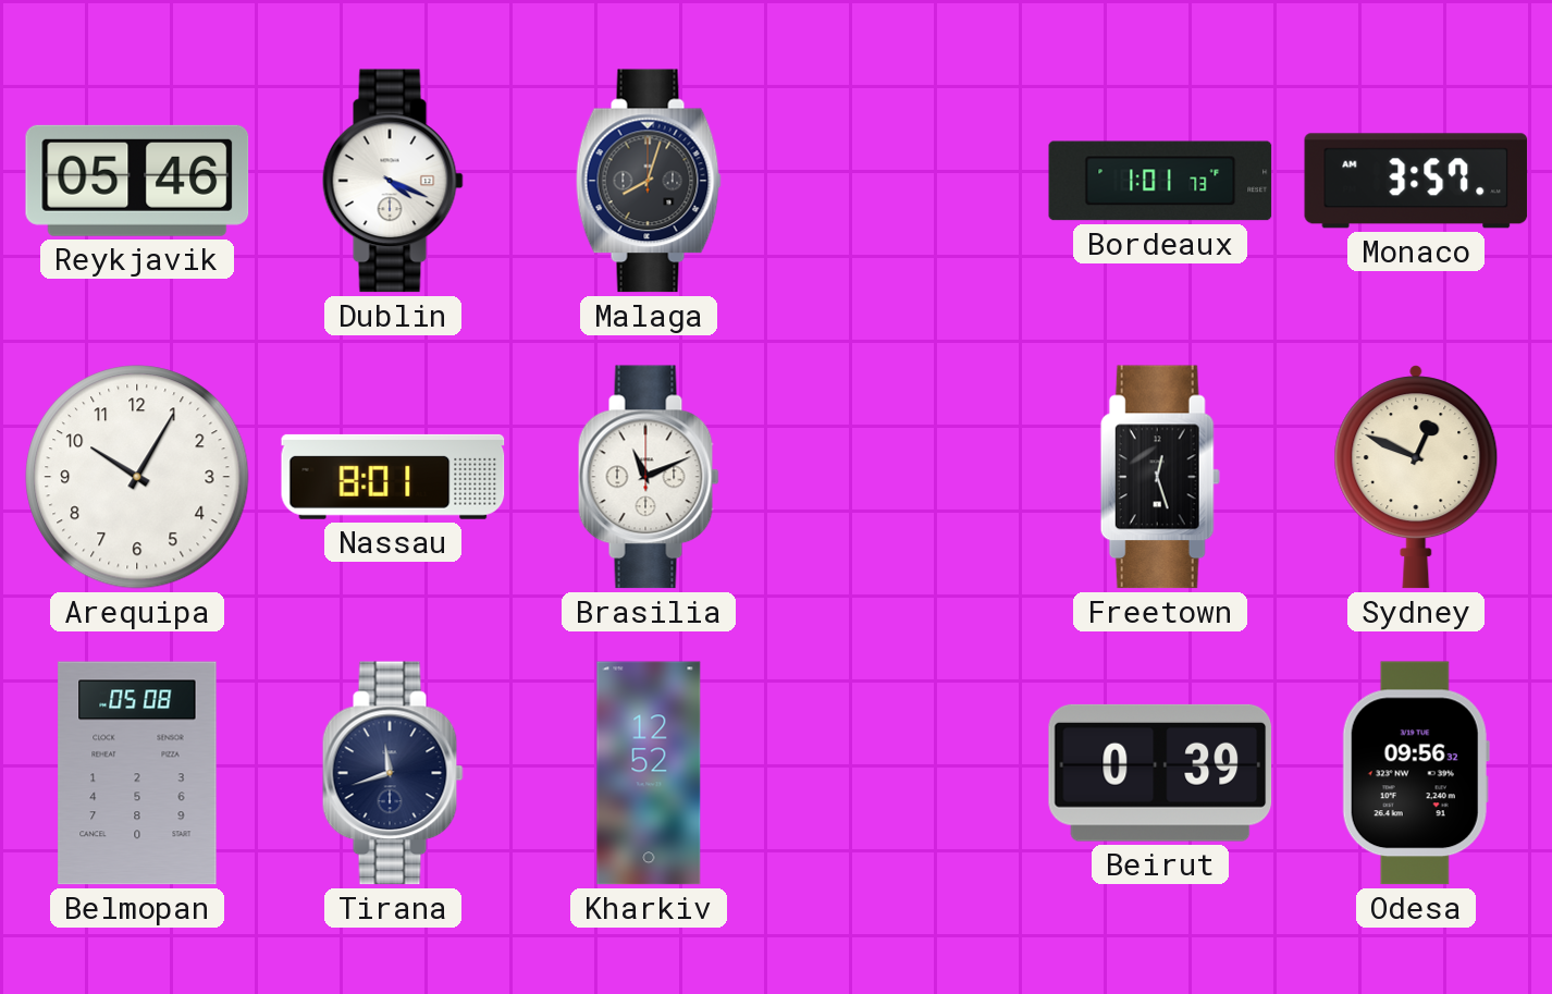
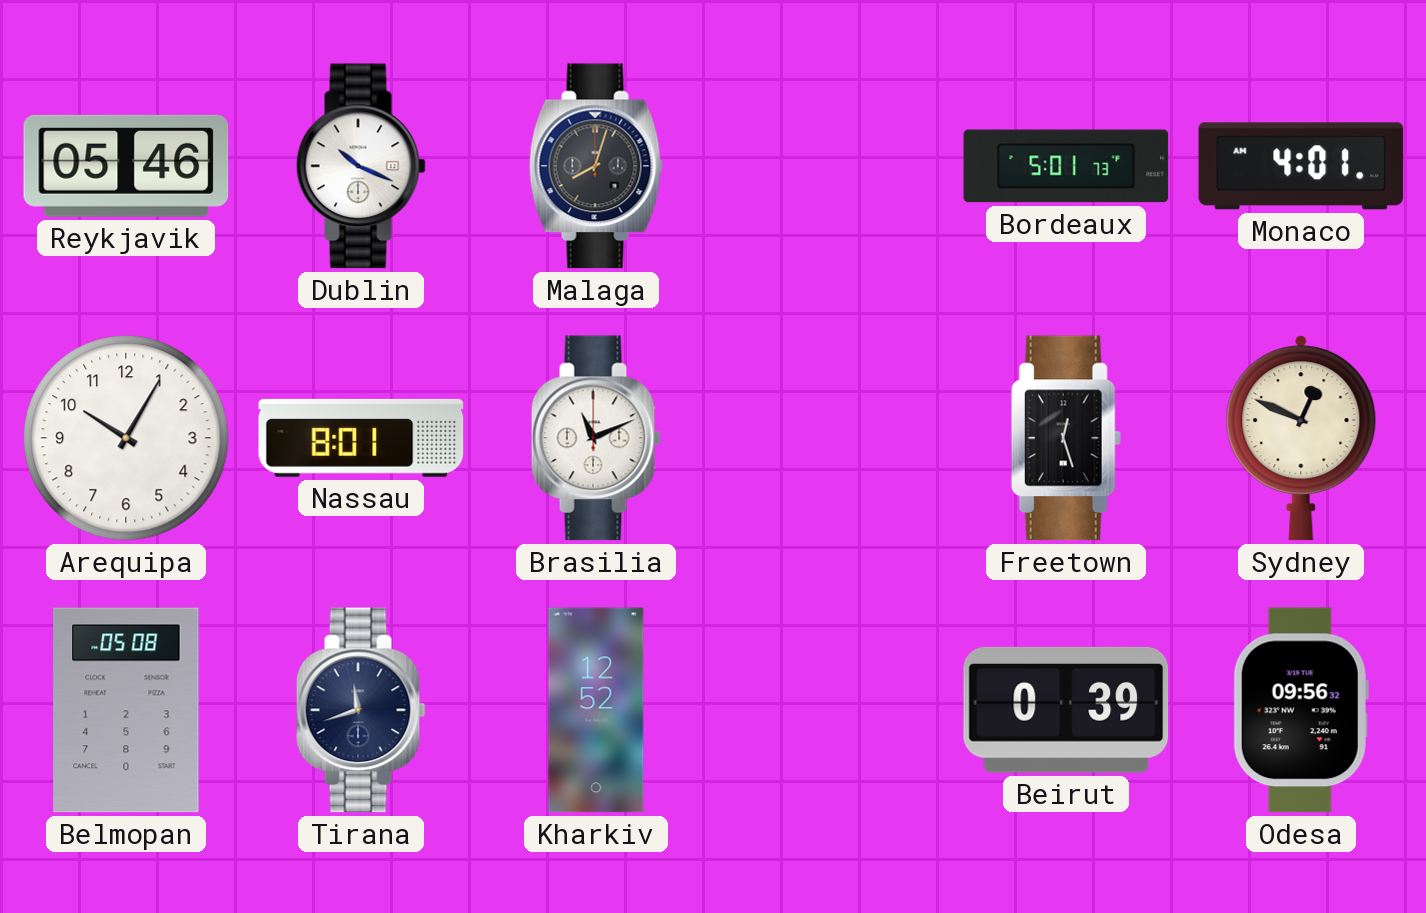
Dublin: 4:19 -> 10:19 (361, 166)
Bordeaux: 1:01 -> 5:01 (1066, 166)
Monaco: 3:57 -> 4:01 (1301, 166)
